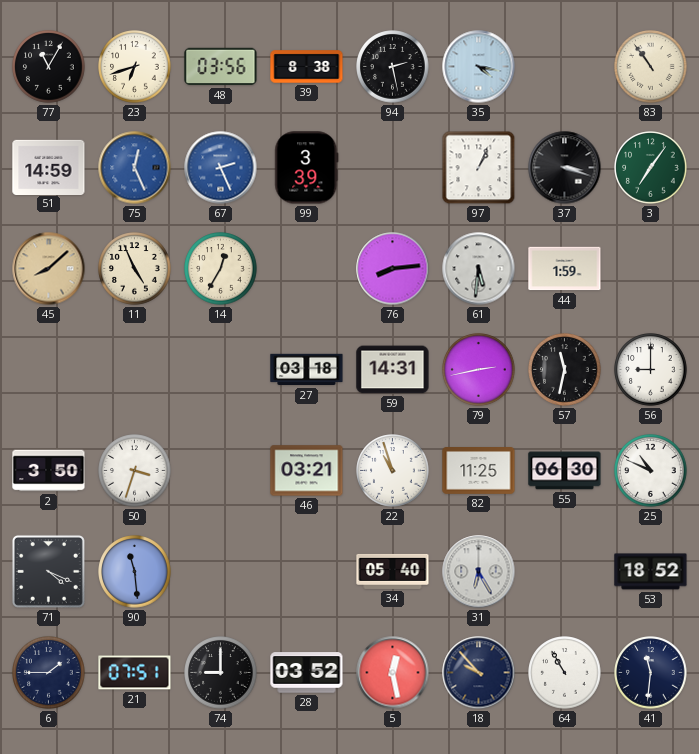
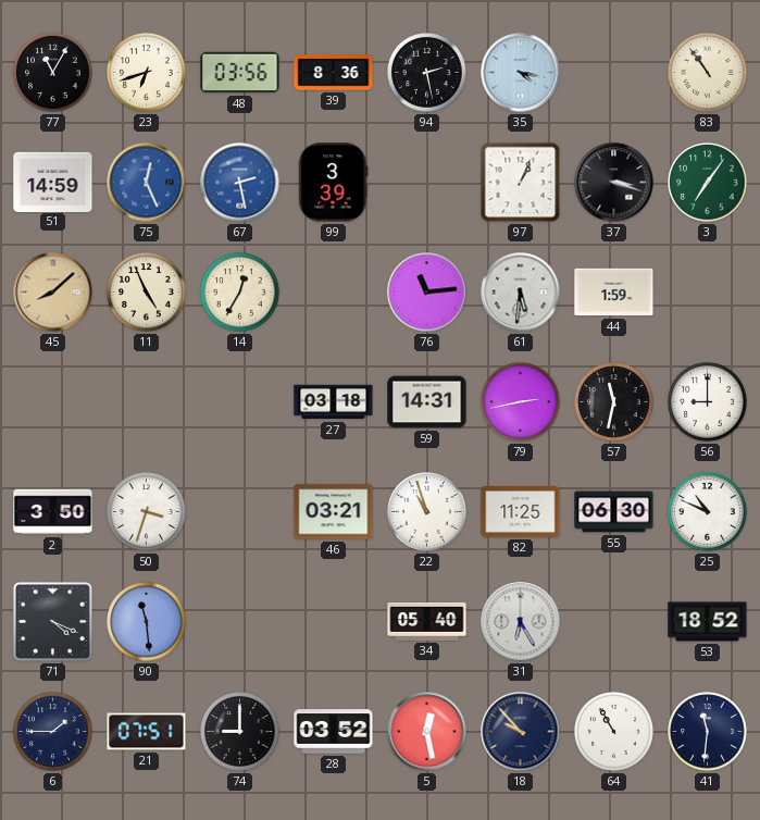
39: 8:38 -> 8:36 (334, 73)
67: 2:26 -> 2:28 (240, 183)
76: 8:14 -> 11:14 (427, 293)
